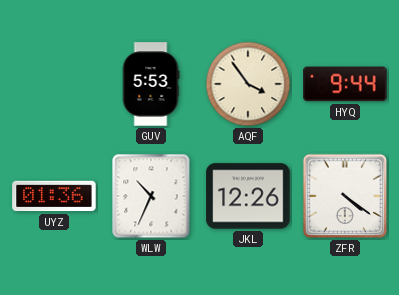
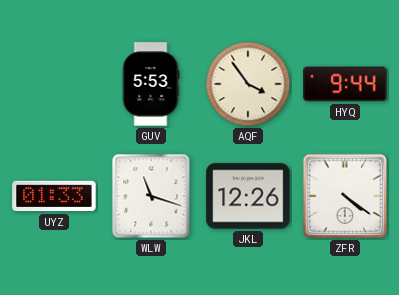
UYZ: 01:36 -> 01:33 (54, 196)
WLW: 10:34 -> 11:18 (151, 196)
